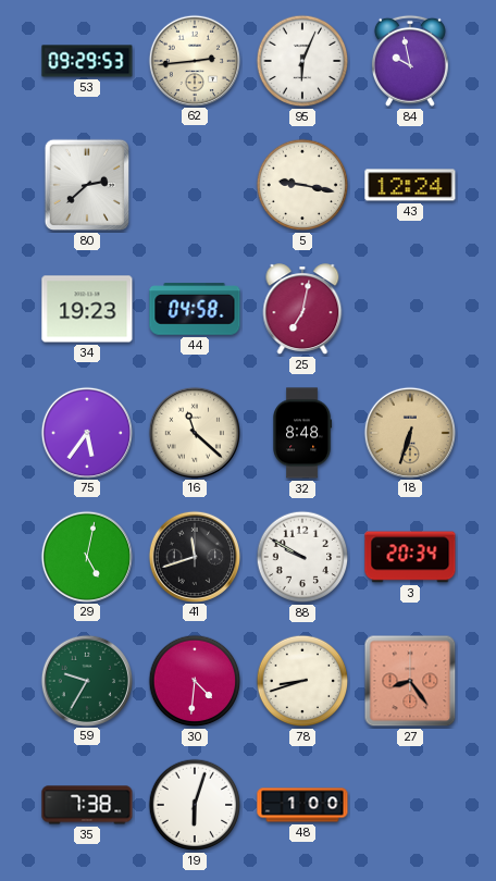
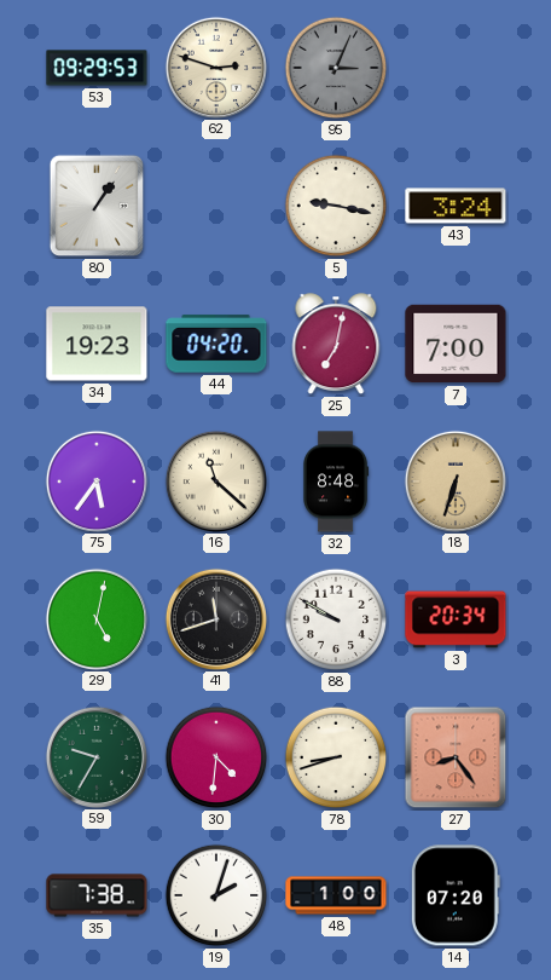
62: 2:44 -> 2:48 (215, 67)
95: 6:04 -> 3:04 (336, 68)
95 dial: white -> grey (336, 68)
84: 9:58 -> none (410, 61)
80: 2:38 -> 1:06 (97, 206)
43: 12:24 -> 3:24 (456, 206)
44: 04:58 -> 04:20 (216, 344)
7: none -> 7:00 (456, 344)
19: 6:03 -> 2:03 (216, 895)
14: none -> 07:20 (456, 895)
